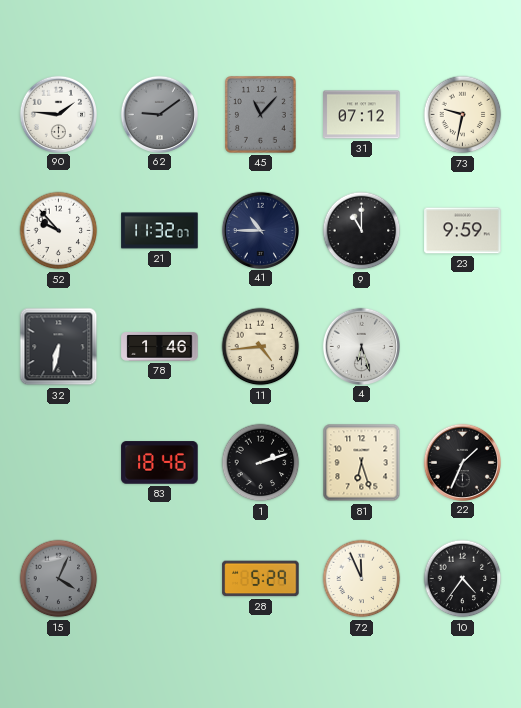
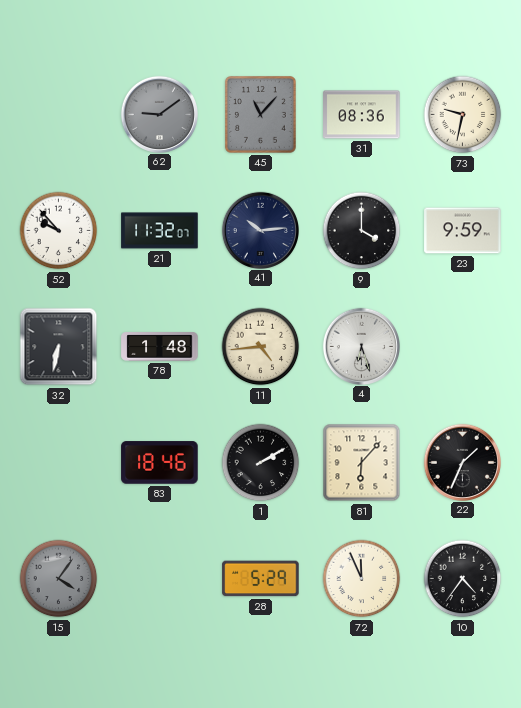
90: 1:46 -> none (58, 114)
31: 07:12 -> 08:36 (362, 115)
41: 10:45 -> 10:14 (260, 230)
9: 11:00 -> 4:00 (362, 231)
78: 1:46 -> 1:48 (160, 347)
1: 2:12 -> 2:10 (261, 463)
81: 6:27 -> 6:07 (362, 463)
15: 4:04 -> 4:06 (59, 579)
